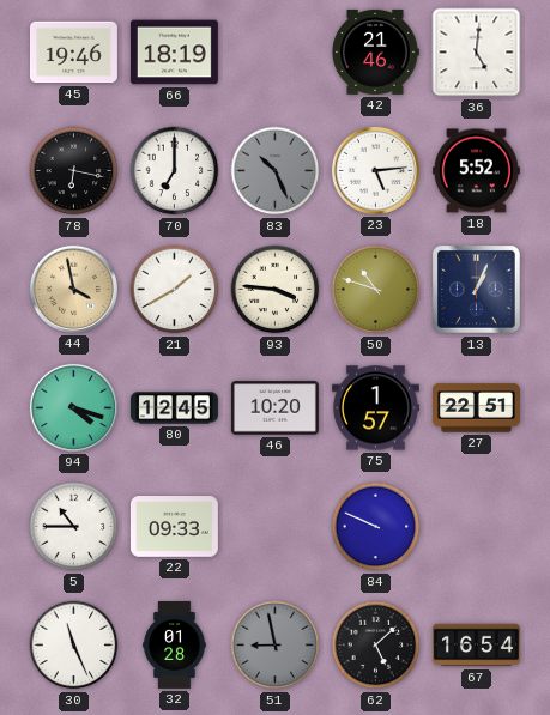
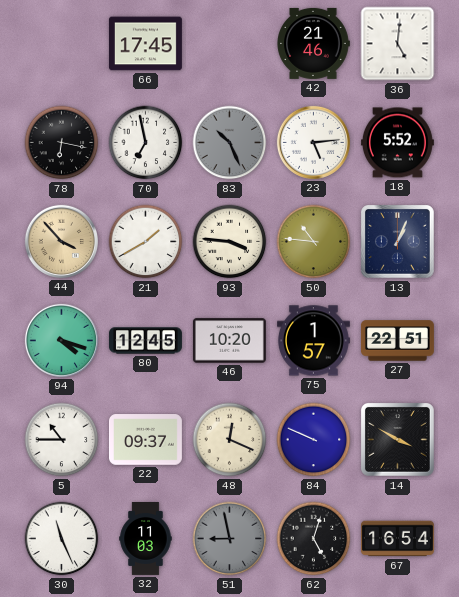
45: 19:46 -> none (73, 53)
66: 18:19 -> 17:45 (145, 44)
70: 7:00 -> 6:58 (146, 143)
44: 3:58 -> 3:53 (61, 241)
50: 10:48 -> 10:46 (314, 242)
22: 09:33 -> 09:37 (145, 440)
48: none -> 12:19 (230, 440)
14: none -> 3:50 (398, 440)
32: 01:28 -> 11:03 (146, 539)
62: 5:08 -> 5:03 (314, 539)
